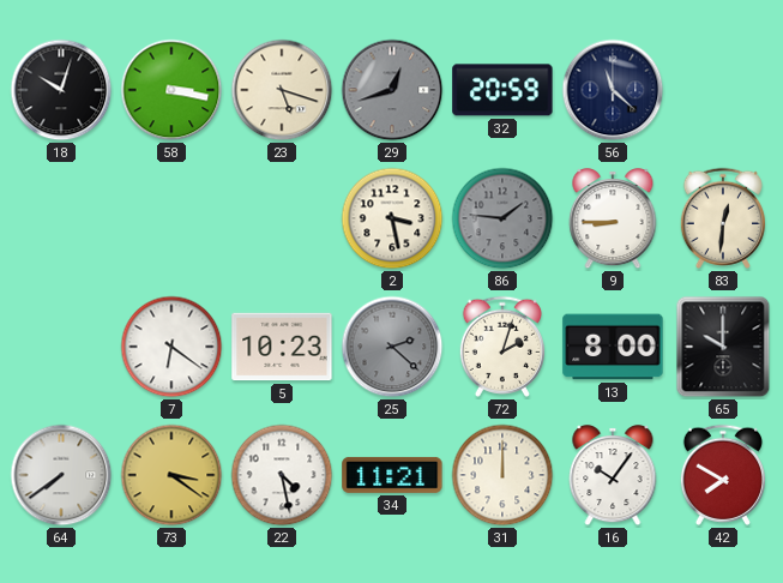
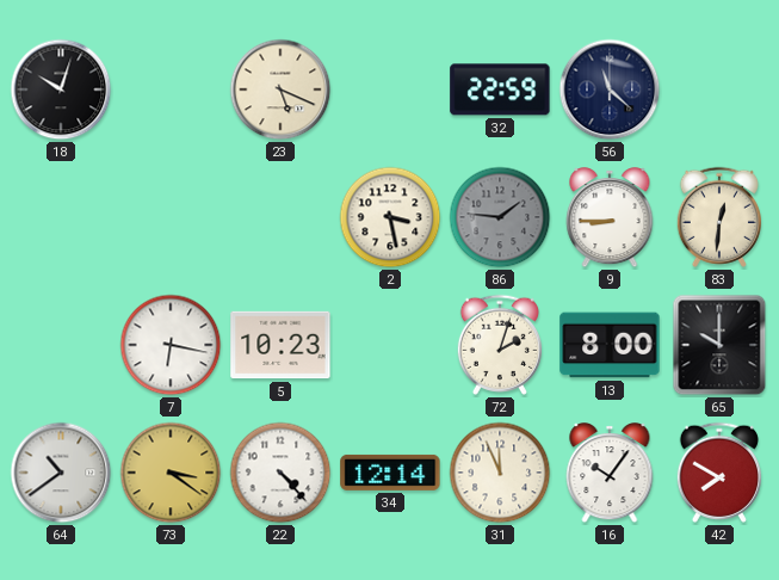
58: 3:17 -> none (171, 90)
23: 5:18 -> 5:19 (280, 90)
29: 12:42 -> none (392, 90)
32: 20:59 -> 22:59 (500, 90)
7: 6:21 -> 6:17 (171, 345)
25: 2:22 -> none (392, 347)
64: 7:39 -> 10:39 (61, 473)
22: 4:28 -> 4:23 (280, 473)
34: 11:21 -> 12:14 (390, 473)
31: 12:00 -> 11:56 (500, 473)
